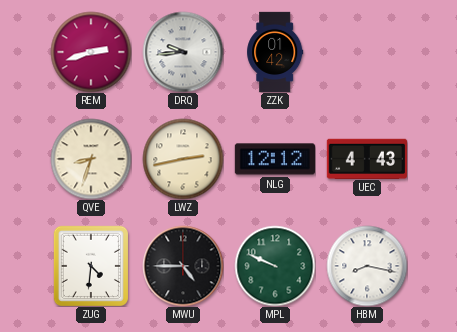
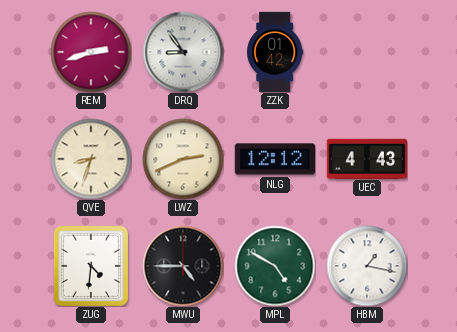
DRQ: 9:44 -> 8:54 (183, 52)
LWZ: 2:43 -> 2:41 (183, 159)
MPL: 9:49 -> 4:50 (275, 266)
HBM: 8:17 -> 1:17 (367, 266)
